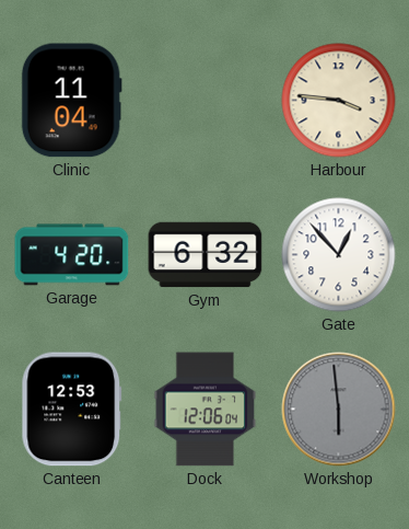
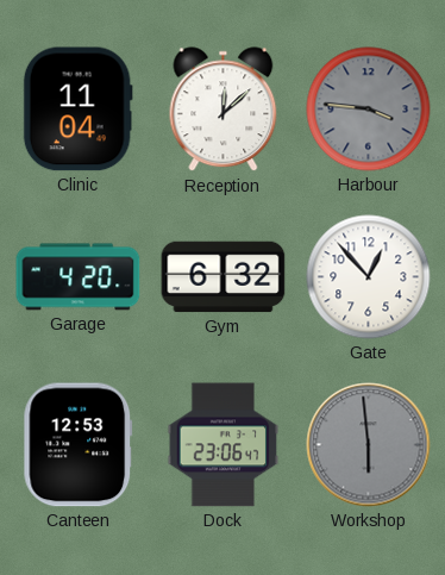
Reception: none -> 12:08 (224, 110)
Harbour dial: cream -> grey (369, 110)
Dock: 12:06 -> 23:06 (224, 445)
